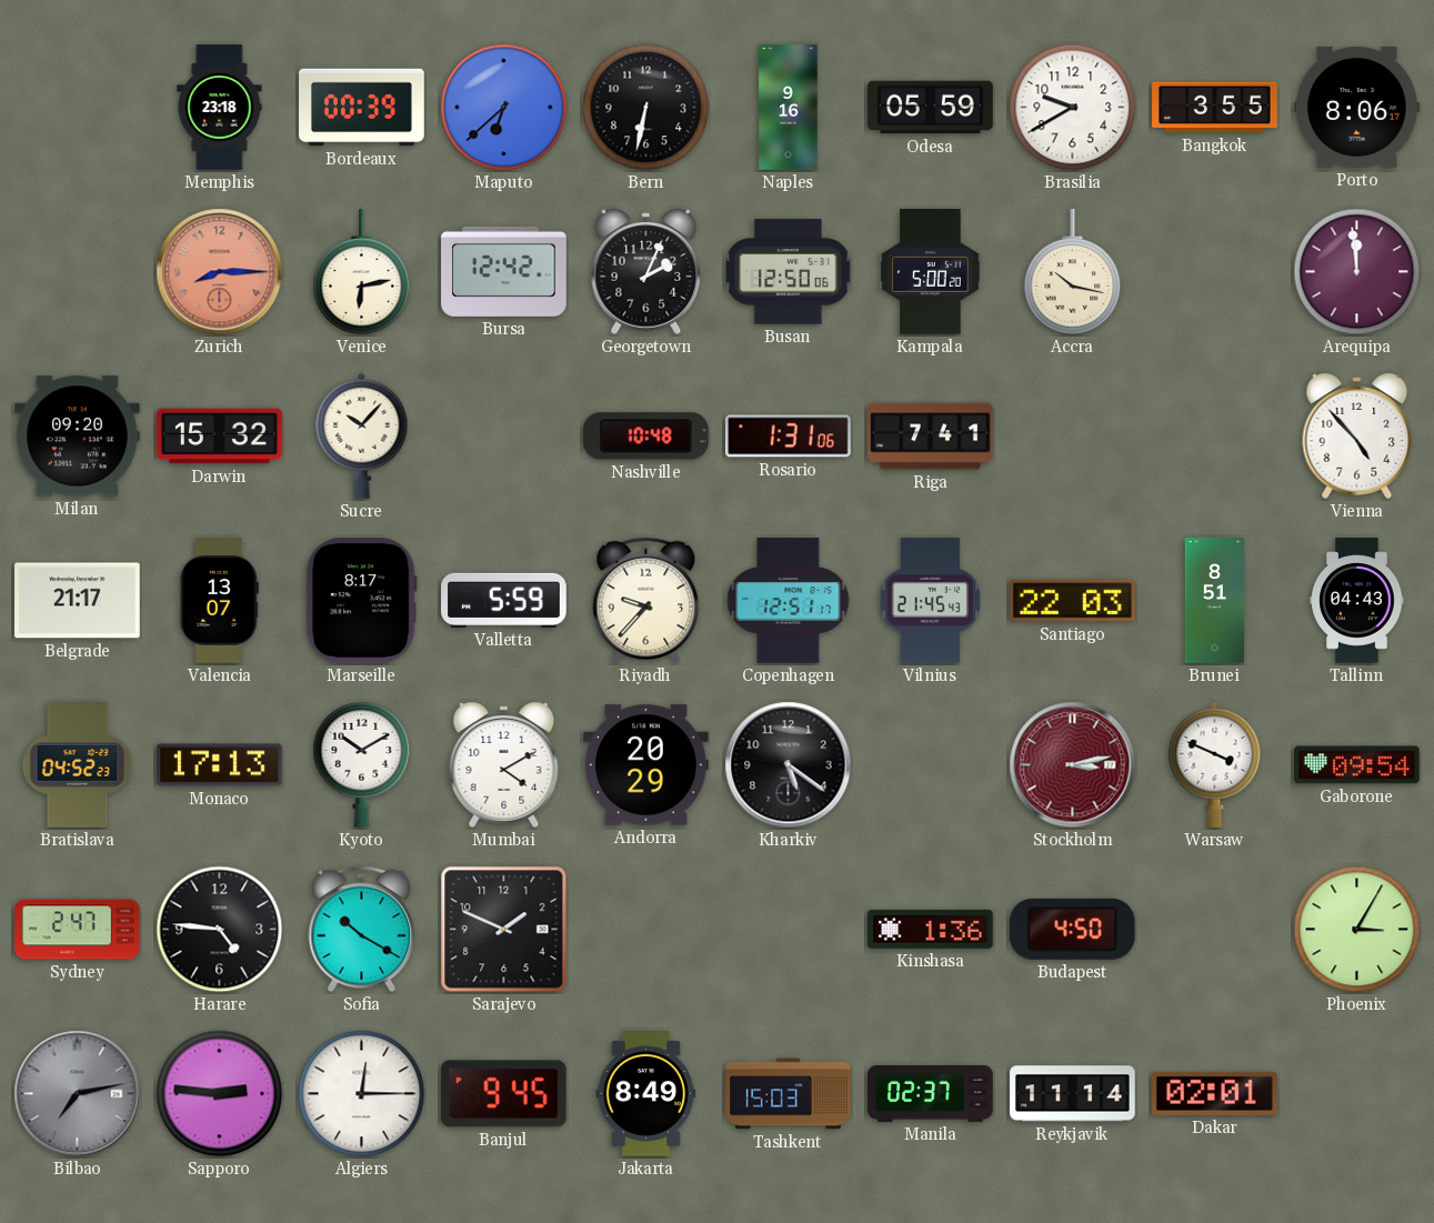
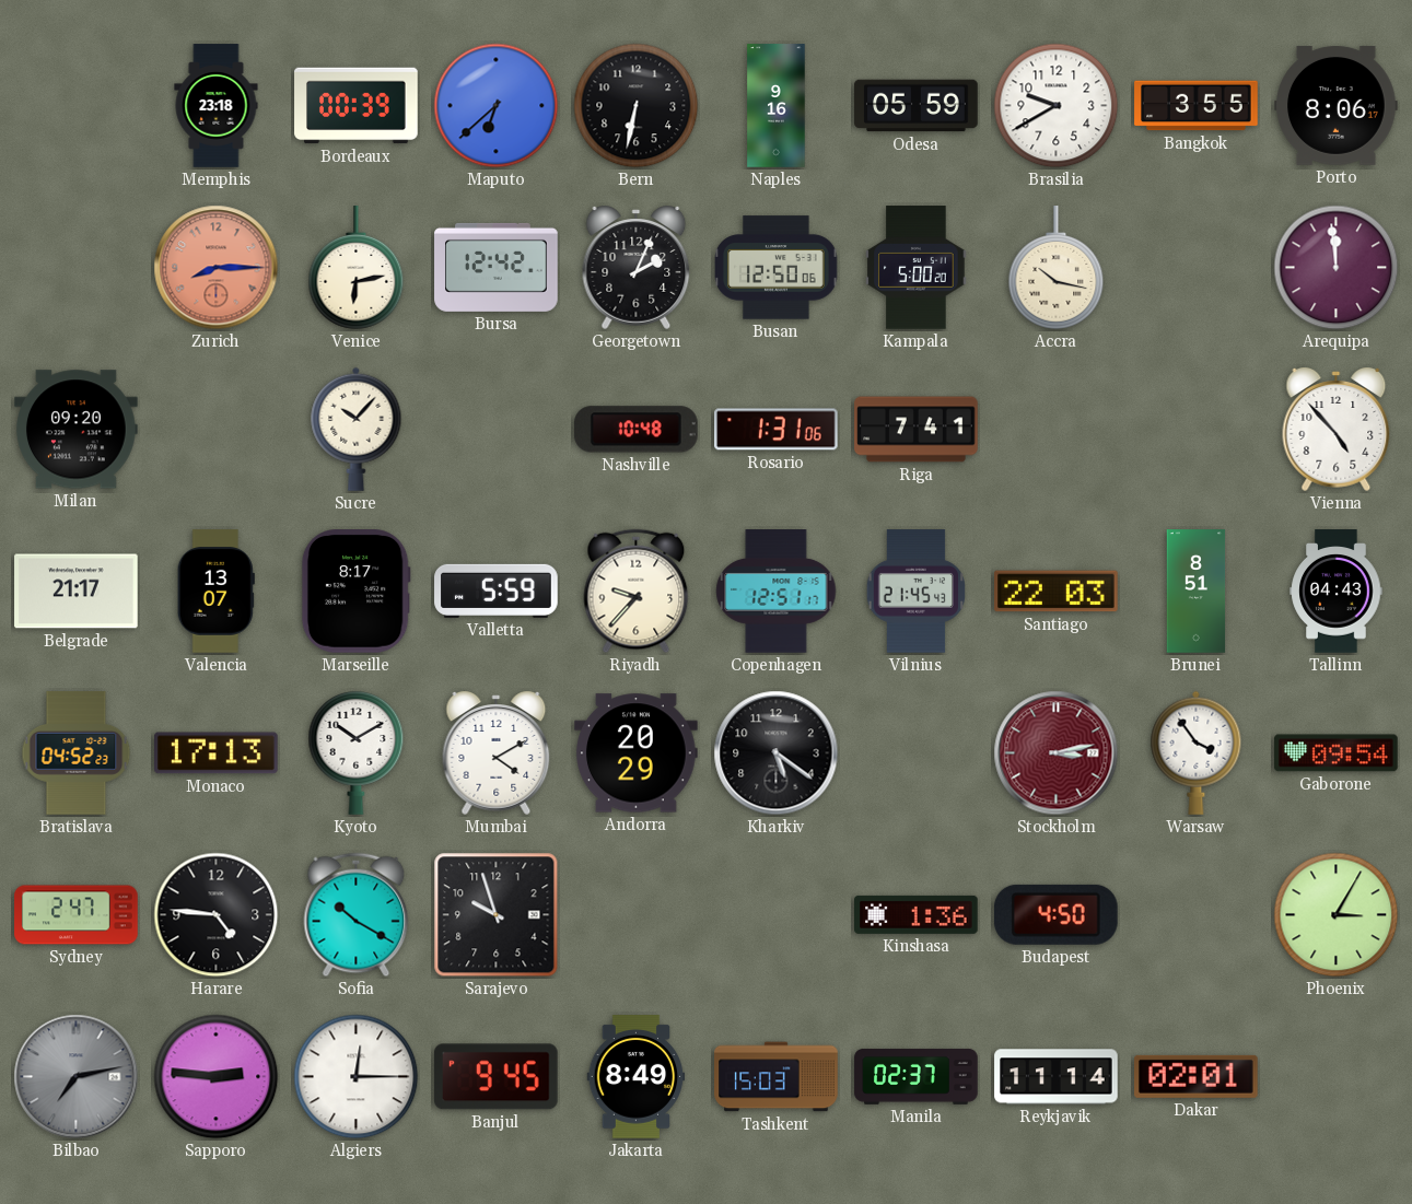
Darwin: 15:32 -> none (220, 437)
Warsaw: 3:49 -> 3:54 (1197, 752)
Sarajevo: 1:49 -> 9:57 (497, 915)
